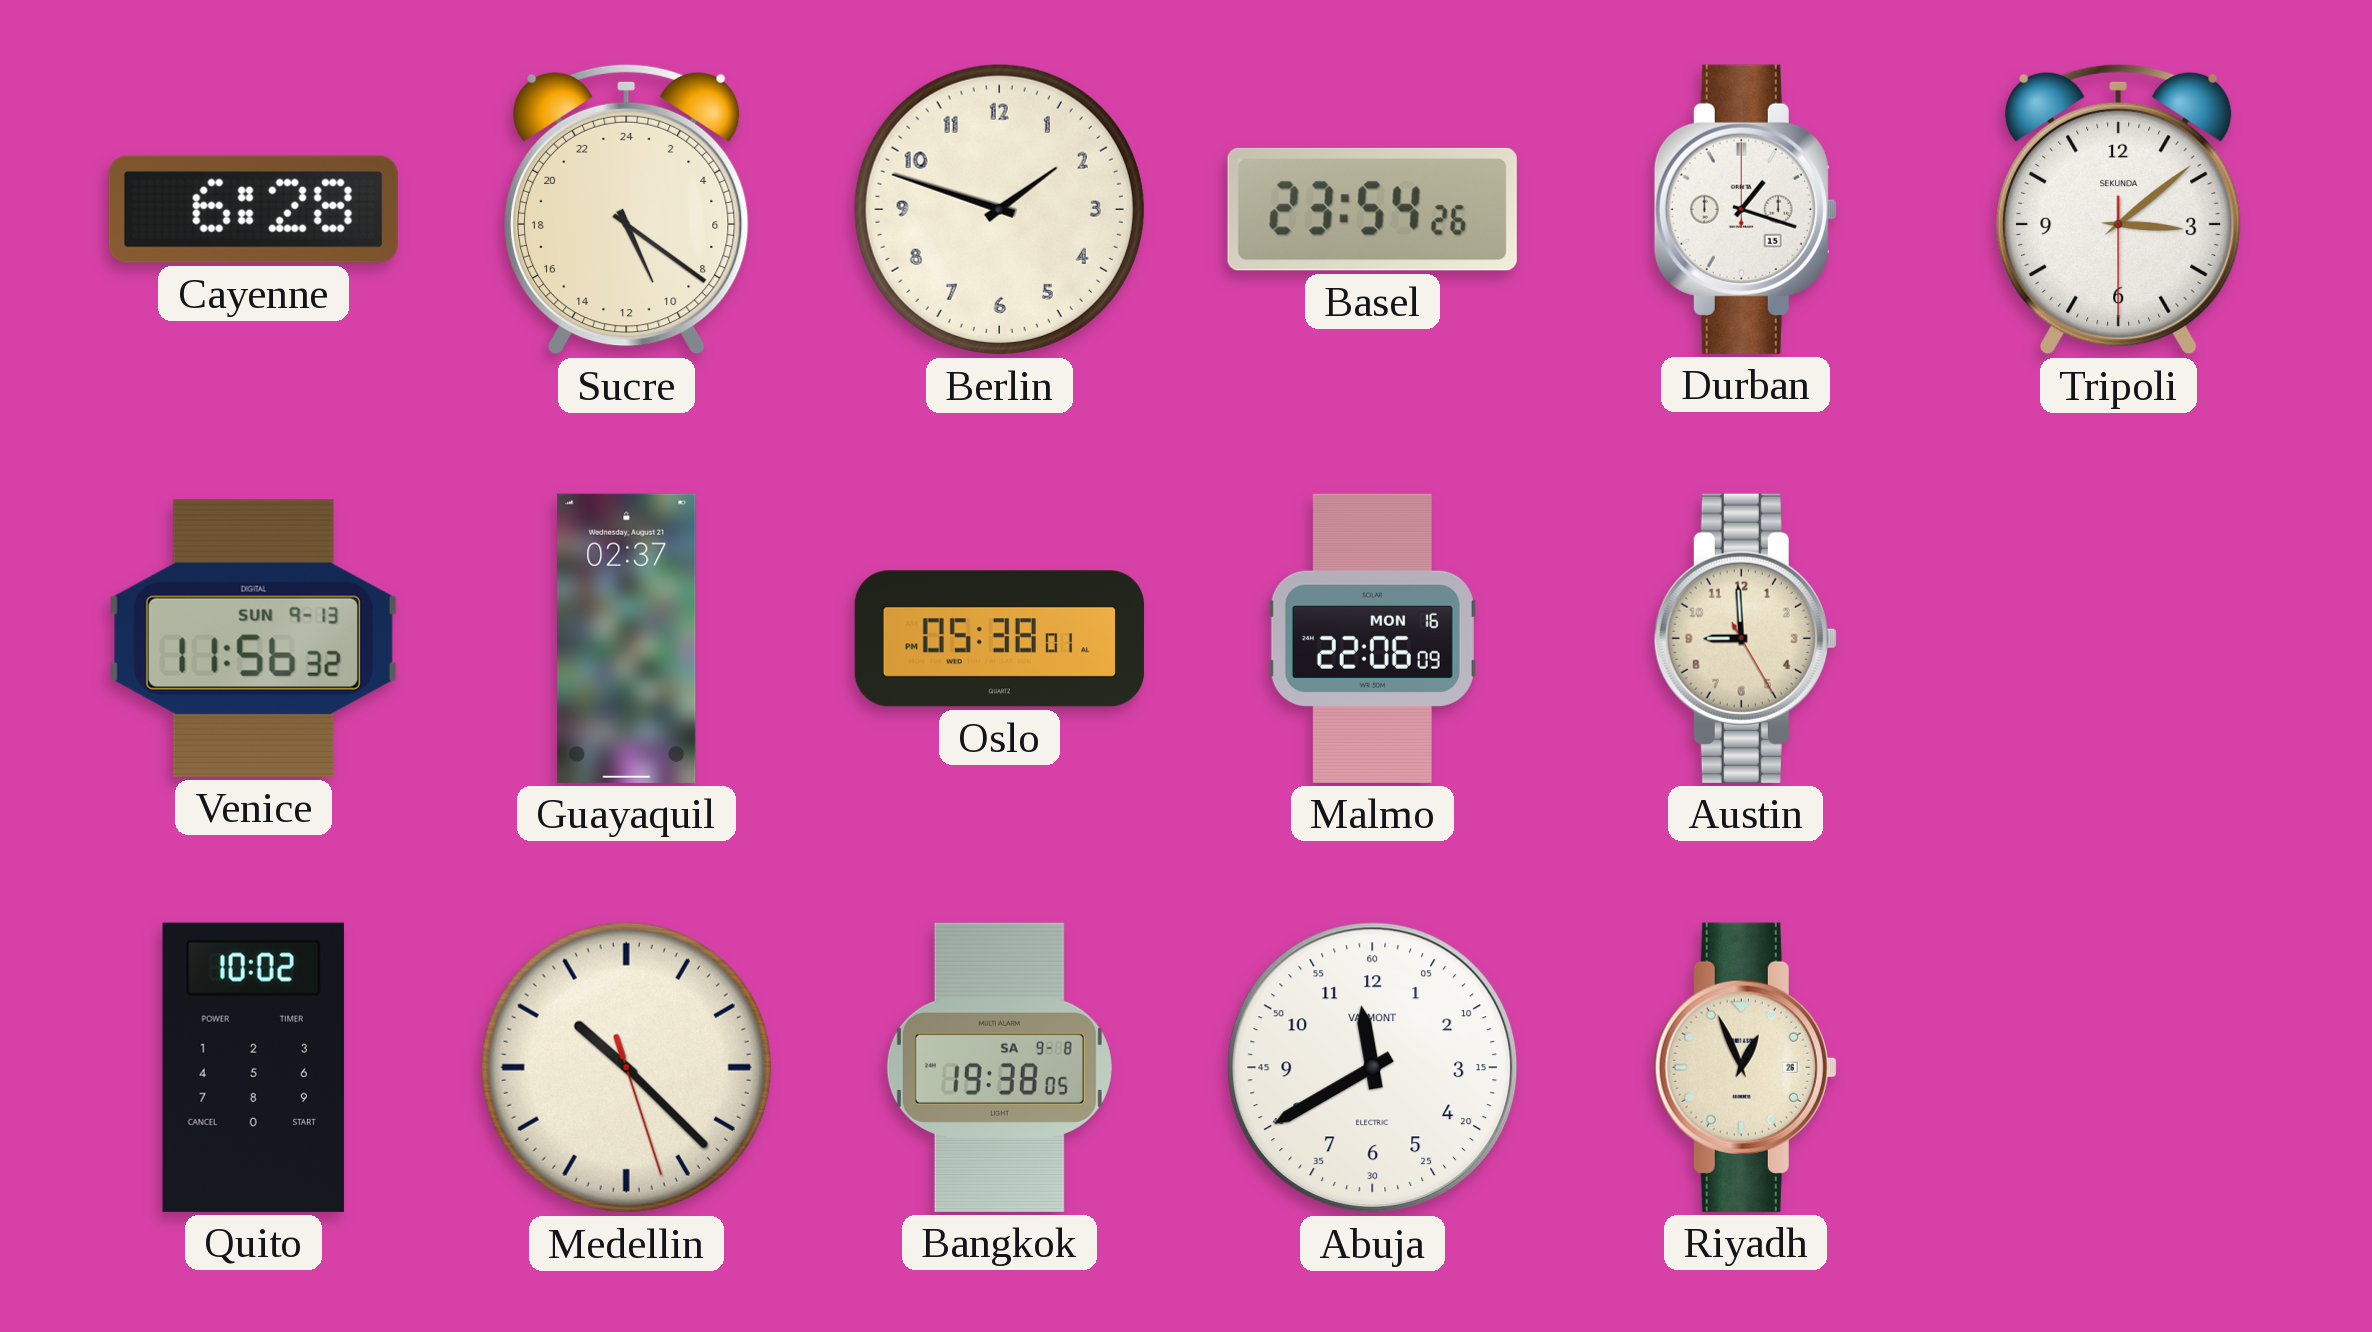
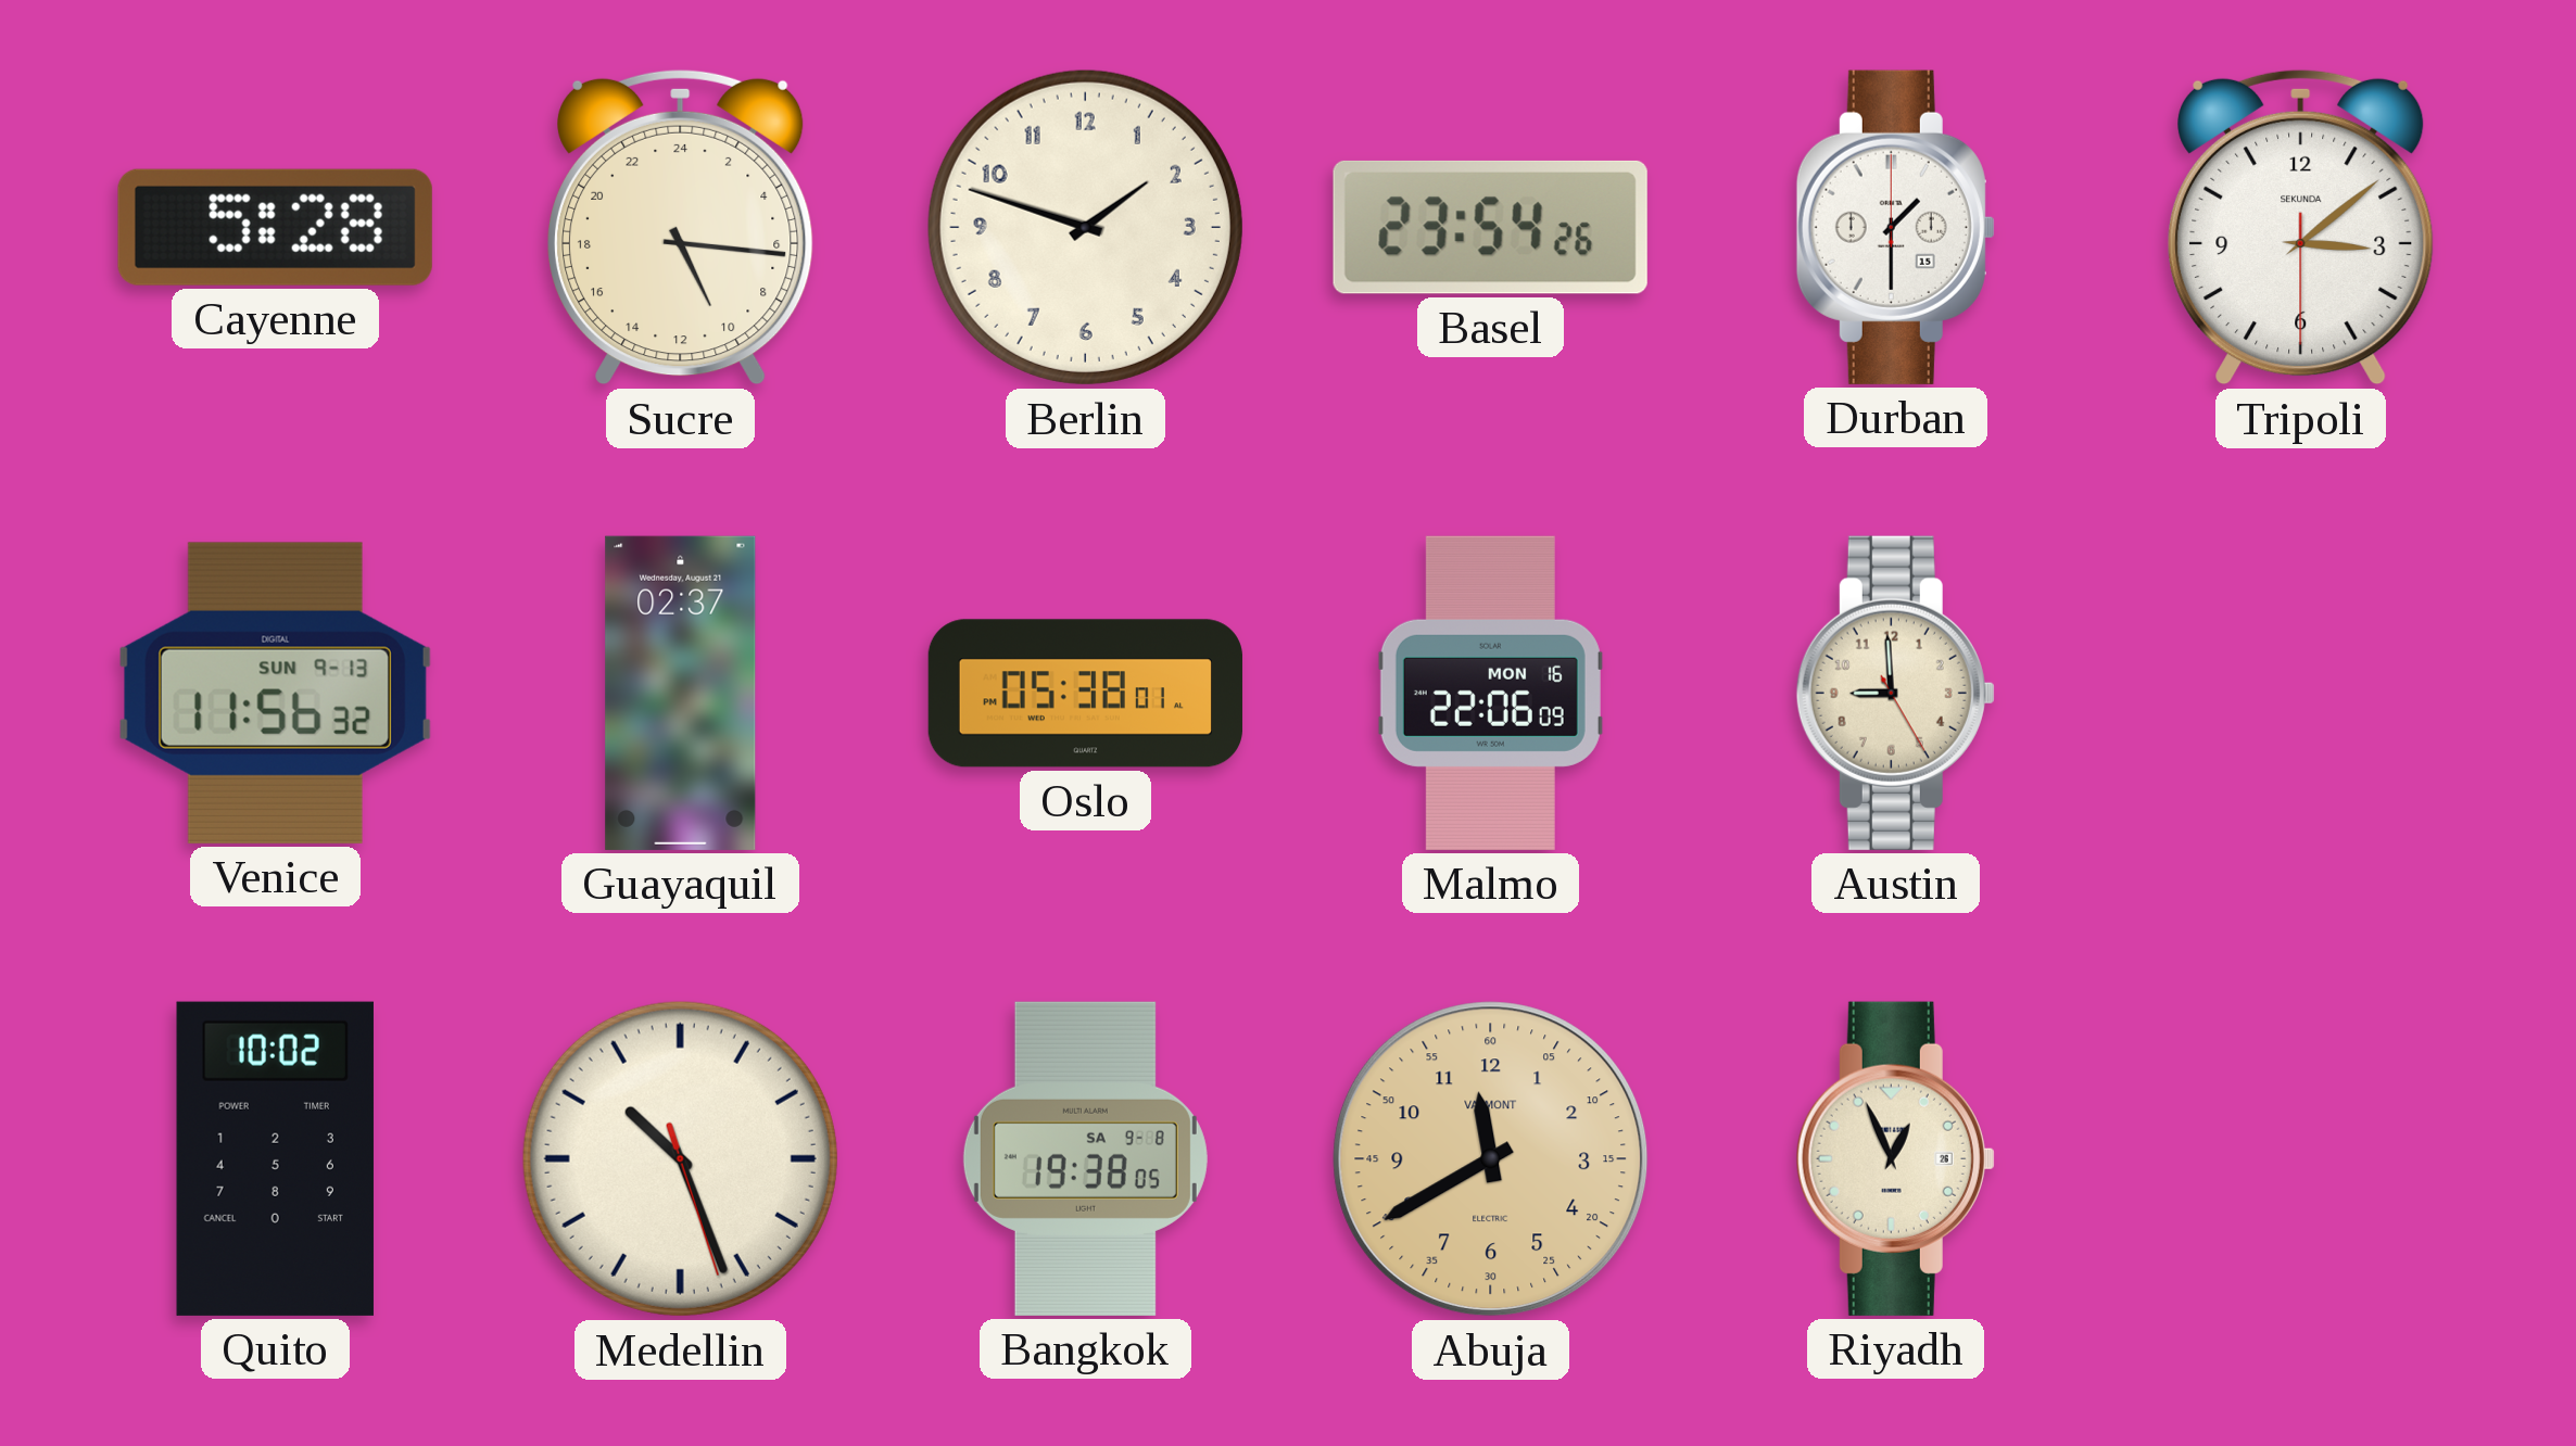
Cayenne: 6:28 -> 5:28 (275, 227)
Sucre: 10:21 -> 10:16 (681, 227)
Durban: 1:18 -> 1:30 (1895, 227)
Medellin: 10:22 -> 10:26 (680, 1158)
Abuja dial: white -> champagne (1491, 1159)
